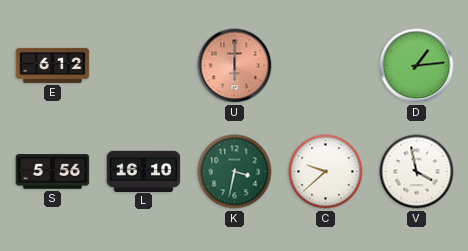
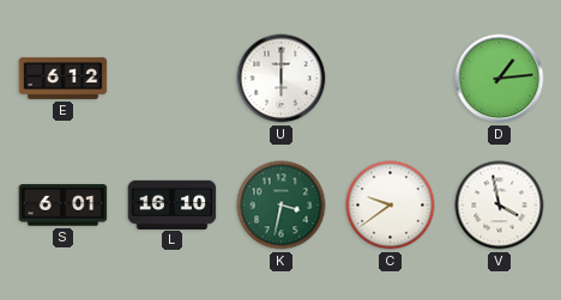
U dial: salmon -> white (282, 79)
S: 5:56 -> 6:01 (64, 206)
C: 9:38 -> 9:39 (391, 206)
